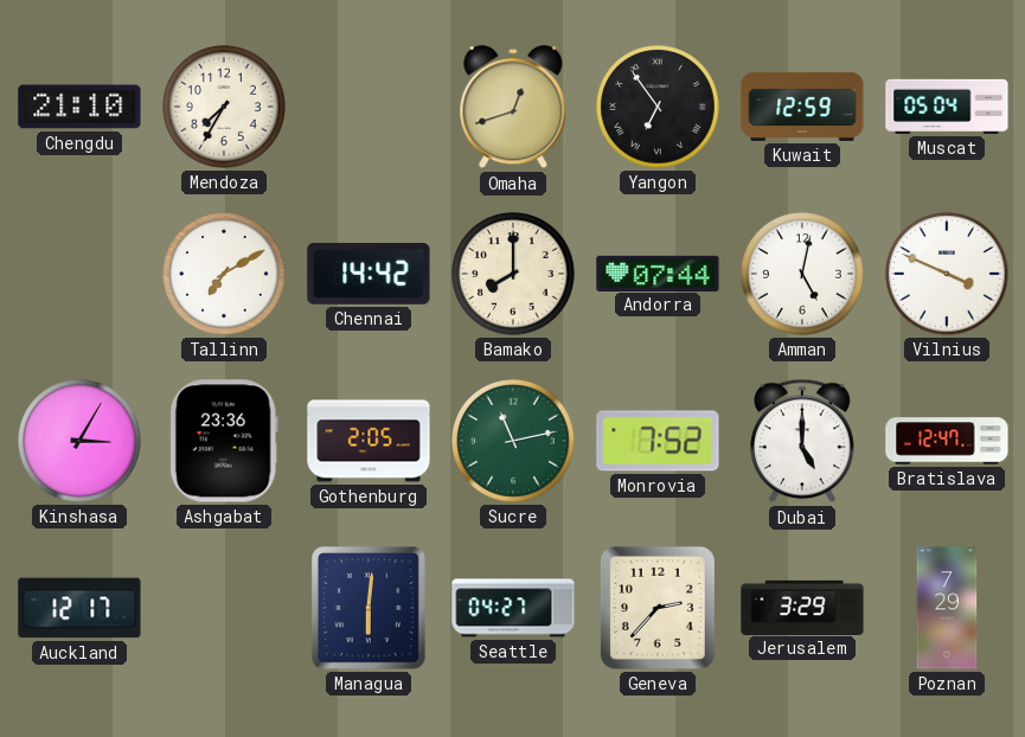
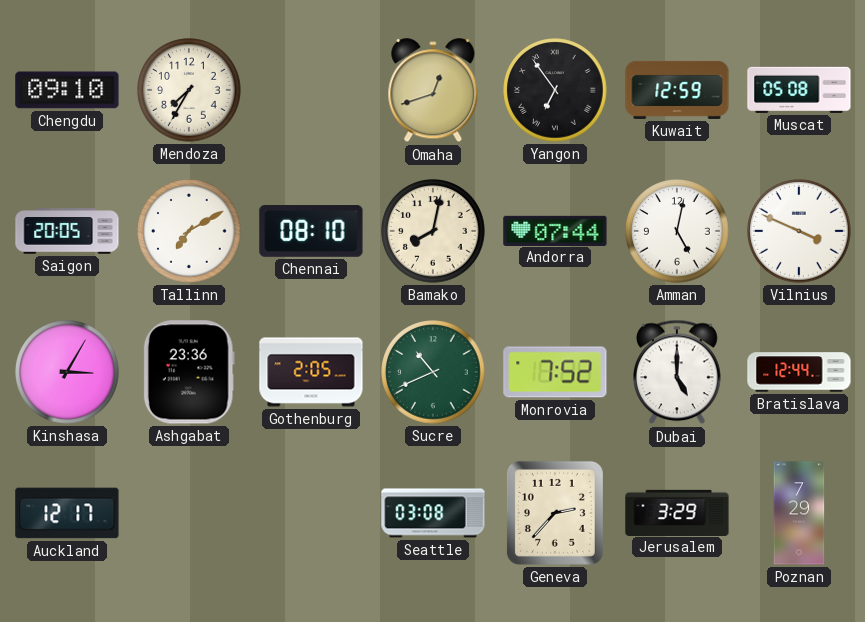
Chengdu: 21:10 -> 09:10 (67, 90)
Muscat: 05:04 -> 05:08 (799, 90)
Saigon: none -> 20:05 (67, 231)
Chennai: 14:42 -> 08:10 (311, 231)
Bamako: 8:00 -> 8:02 (433, 231)
Sucre: 11:13 -> 10:41 (433, 372)
Bratislava: 12:47 -> 12:44 (799, 372)
Managua: 6:01 -> none (369, 608)
Seattle: 04:27 -> 03:08 (433, 513)
